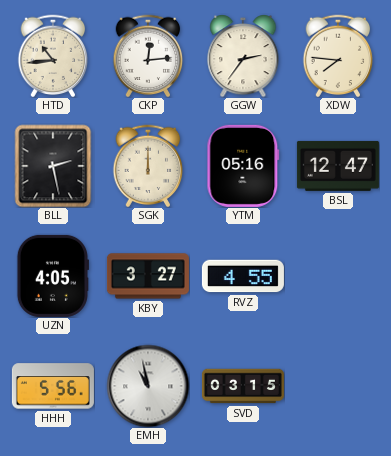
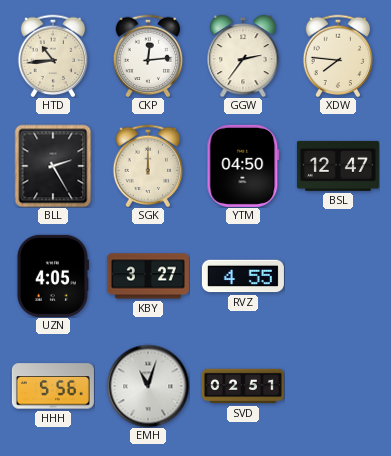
BLL: 2:28 -> 2:25 (53, 166)
YTM: 05:16 -> 04:50 (243, 166)
EMH: 10:58 -> 11:03 (148, 386)
SVD: 03:15 -> 02:51 (243, 386)
